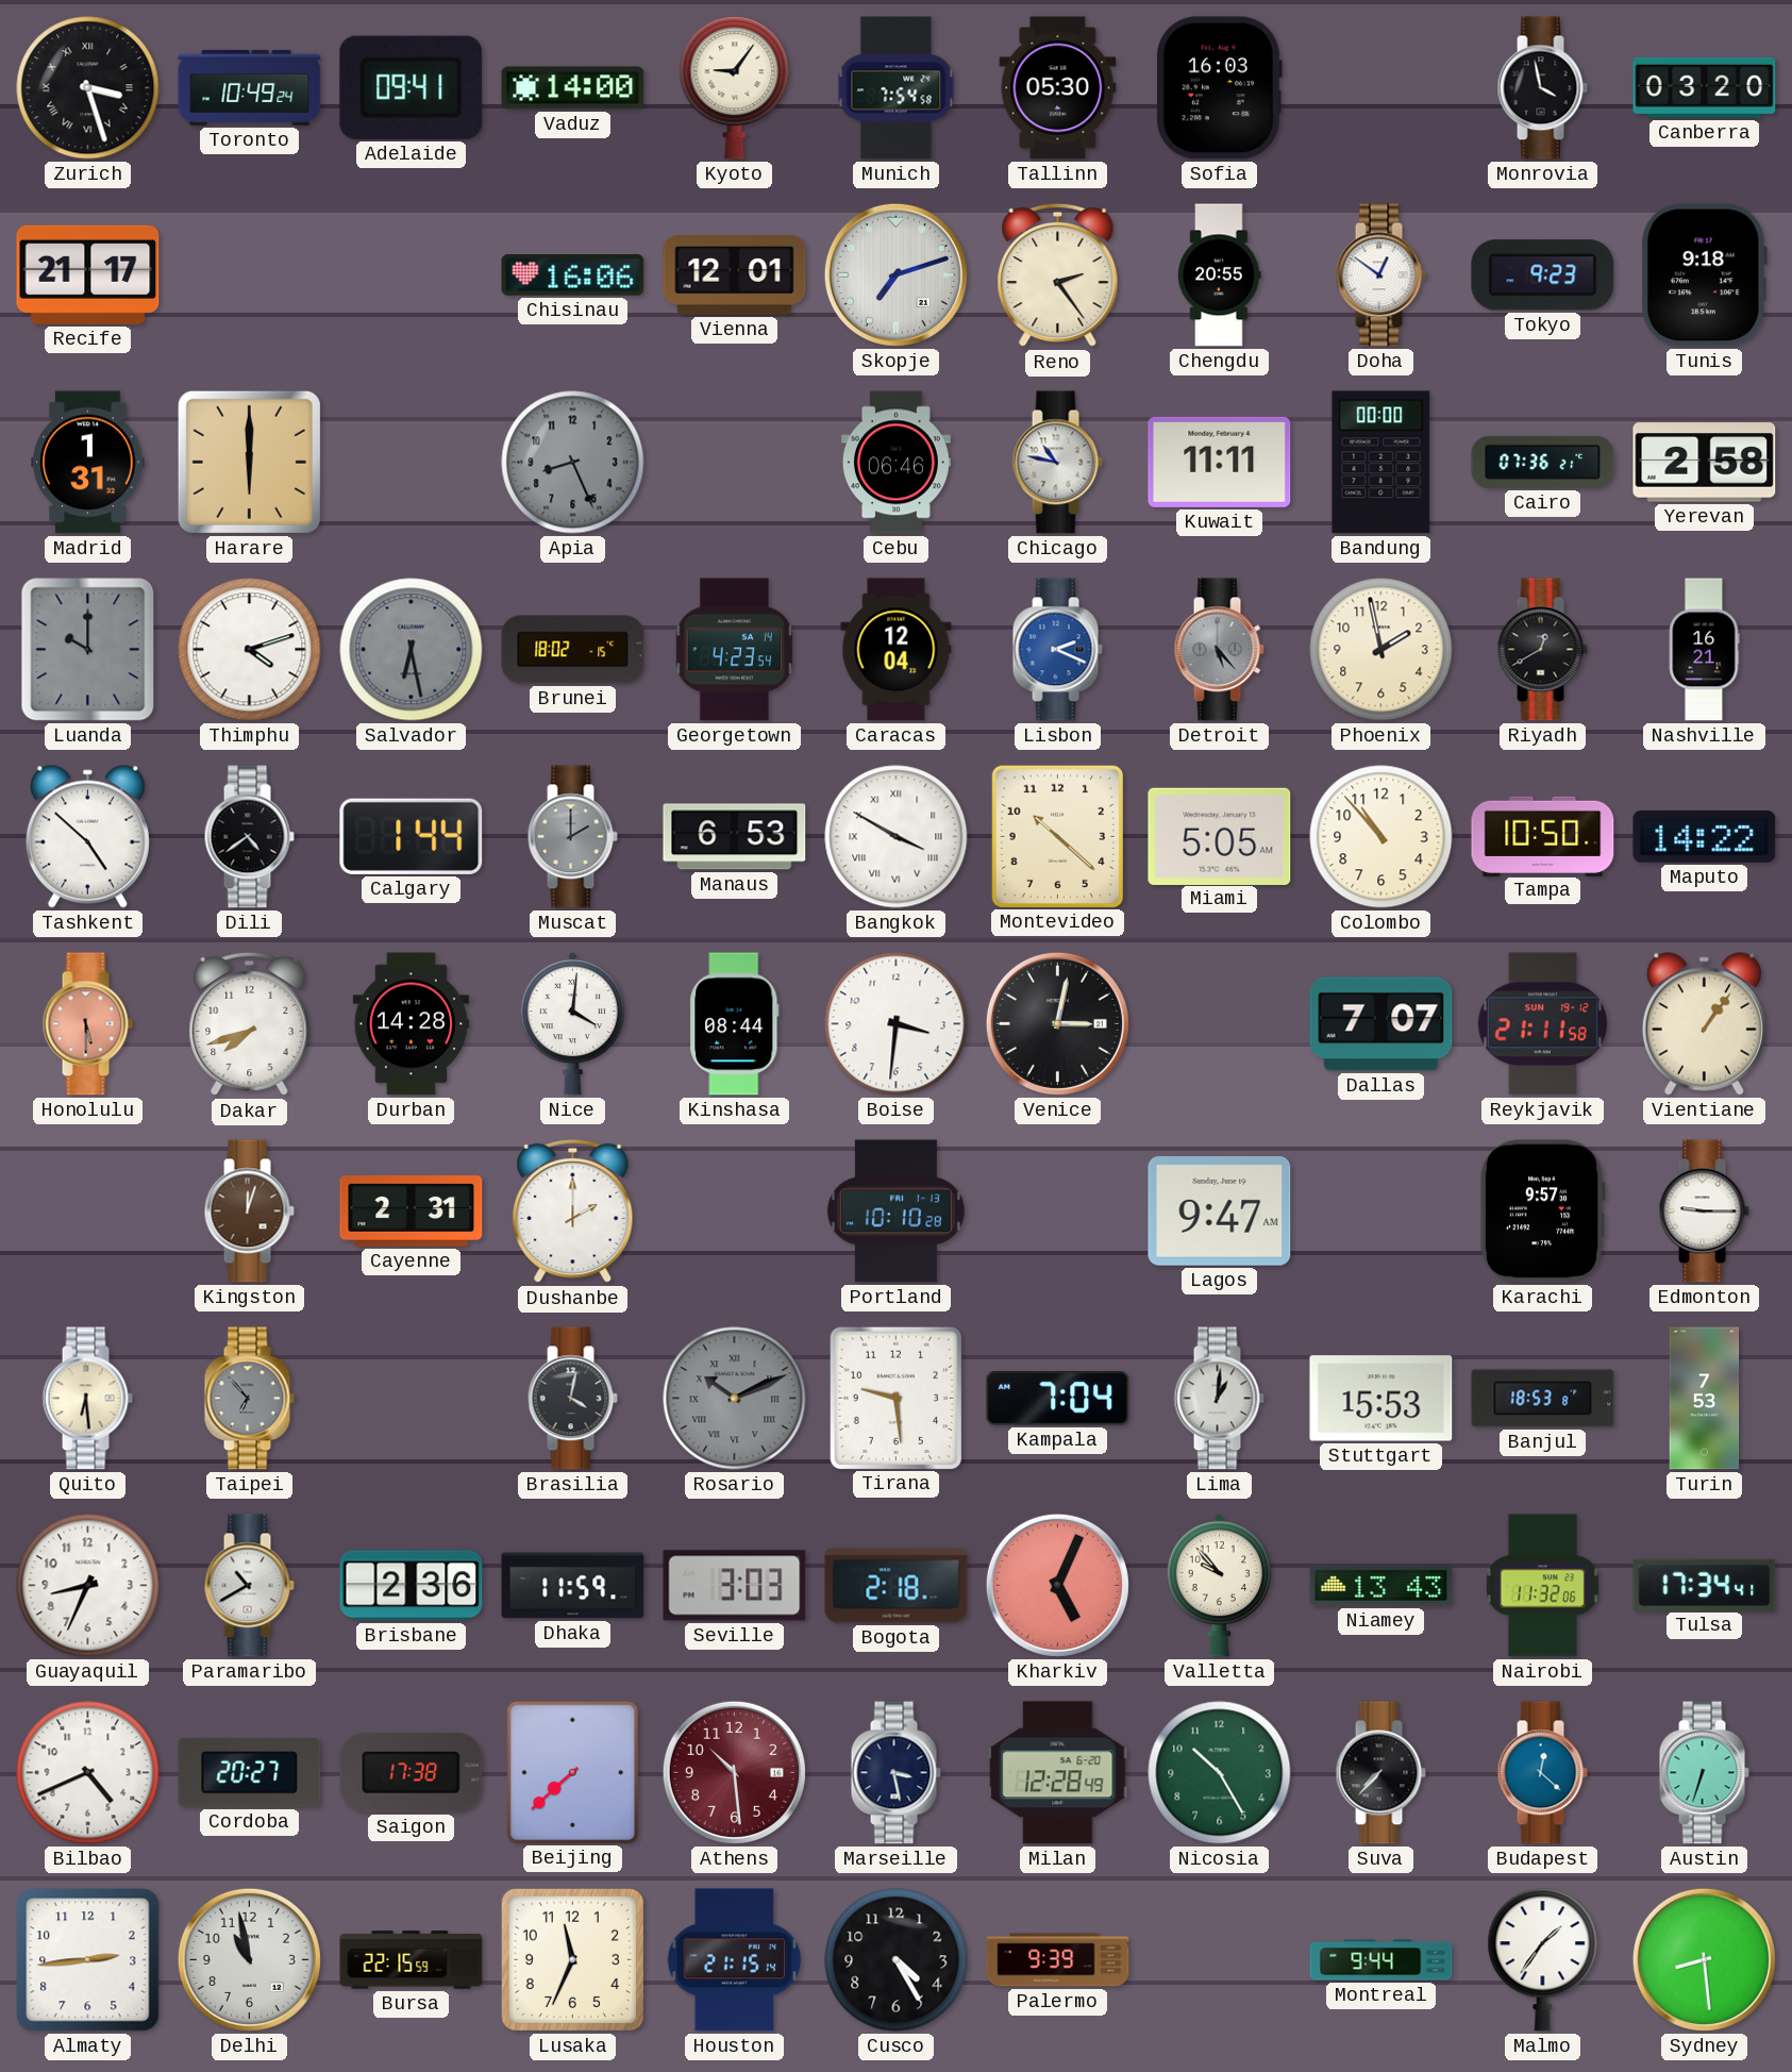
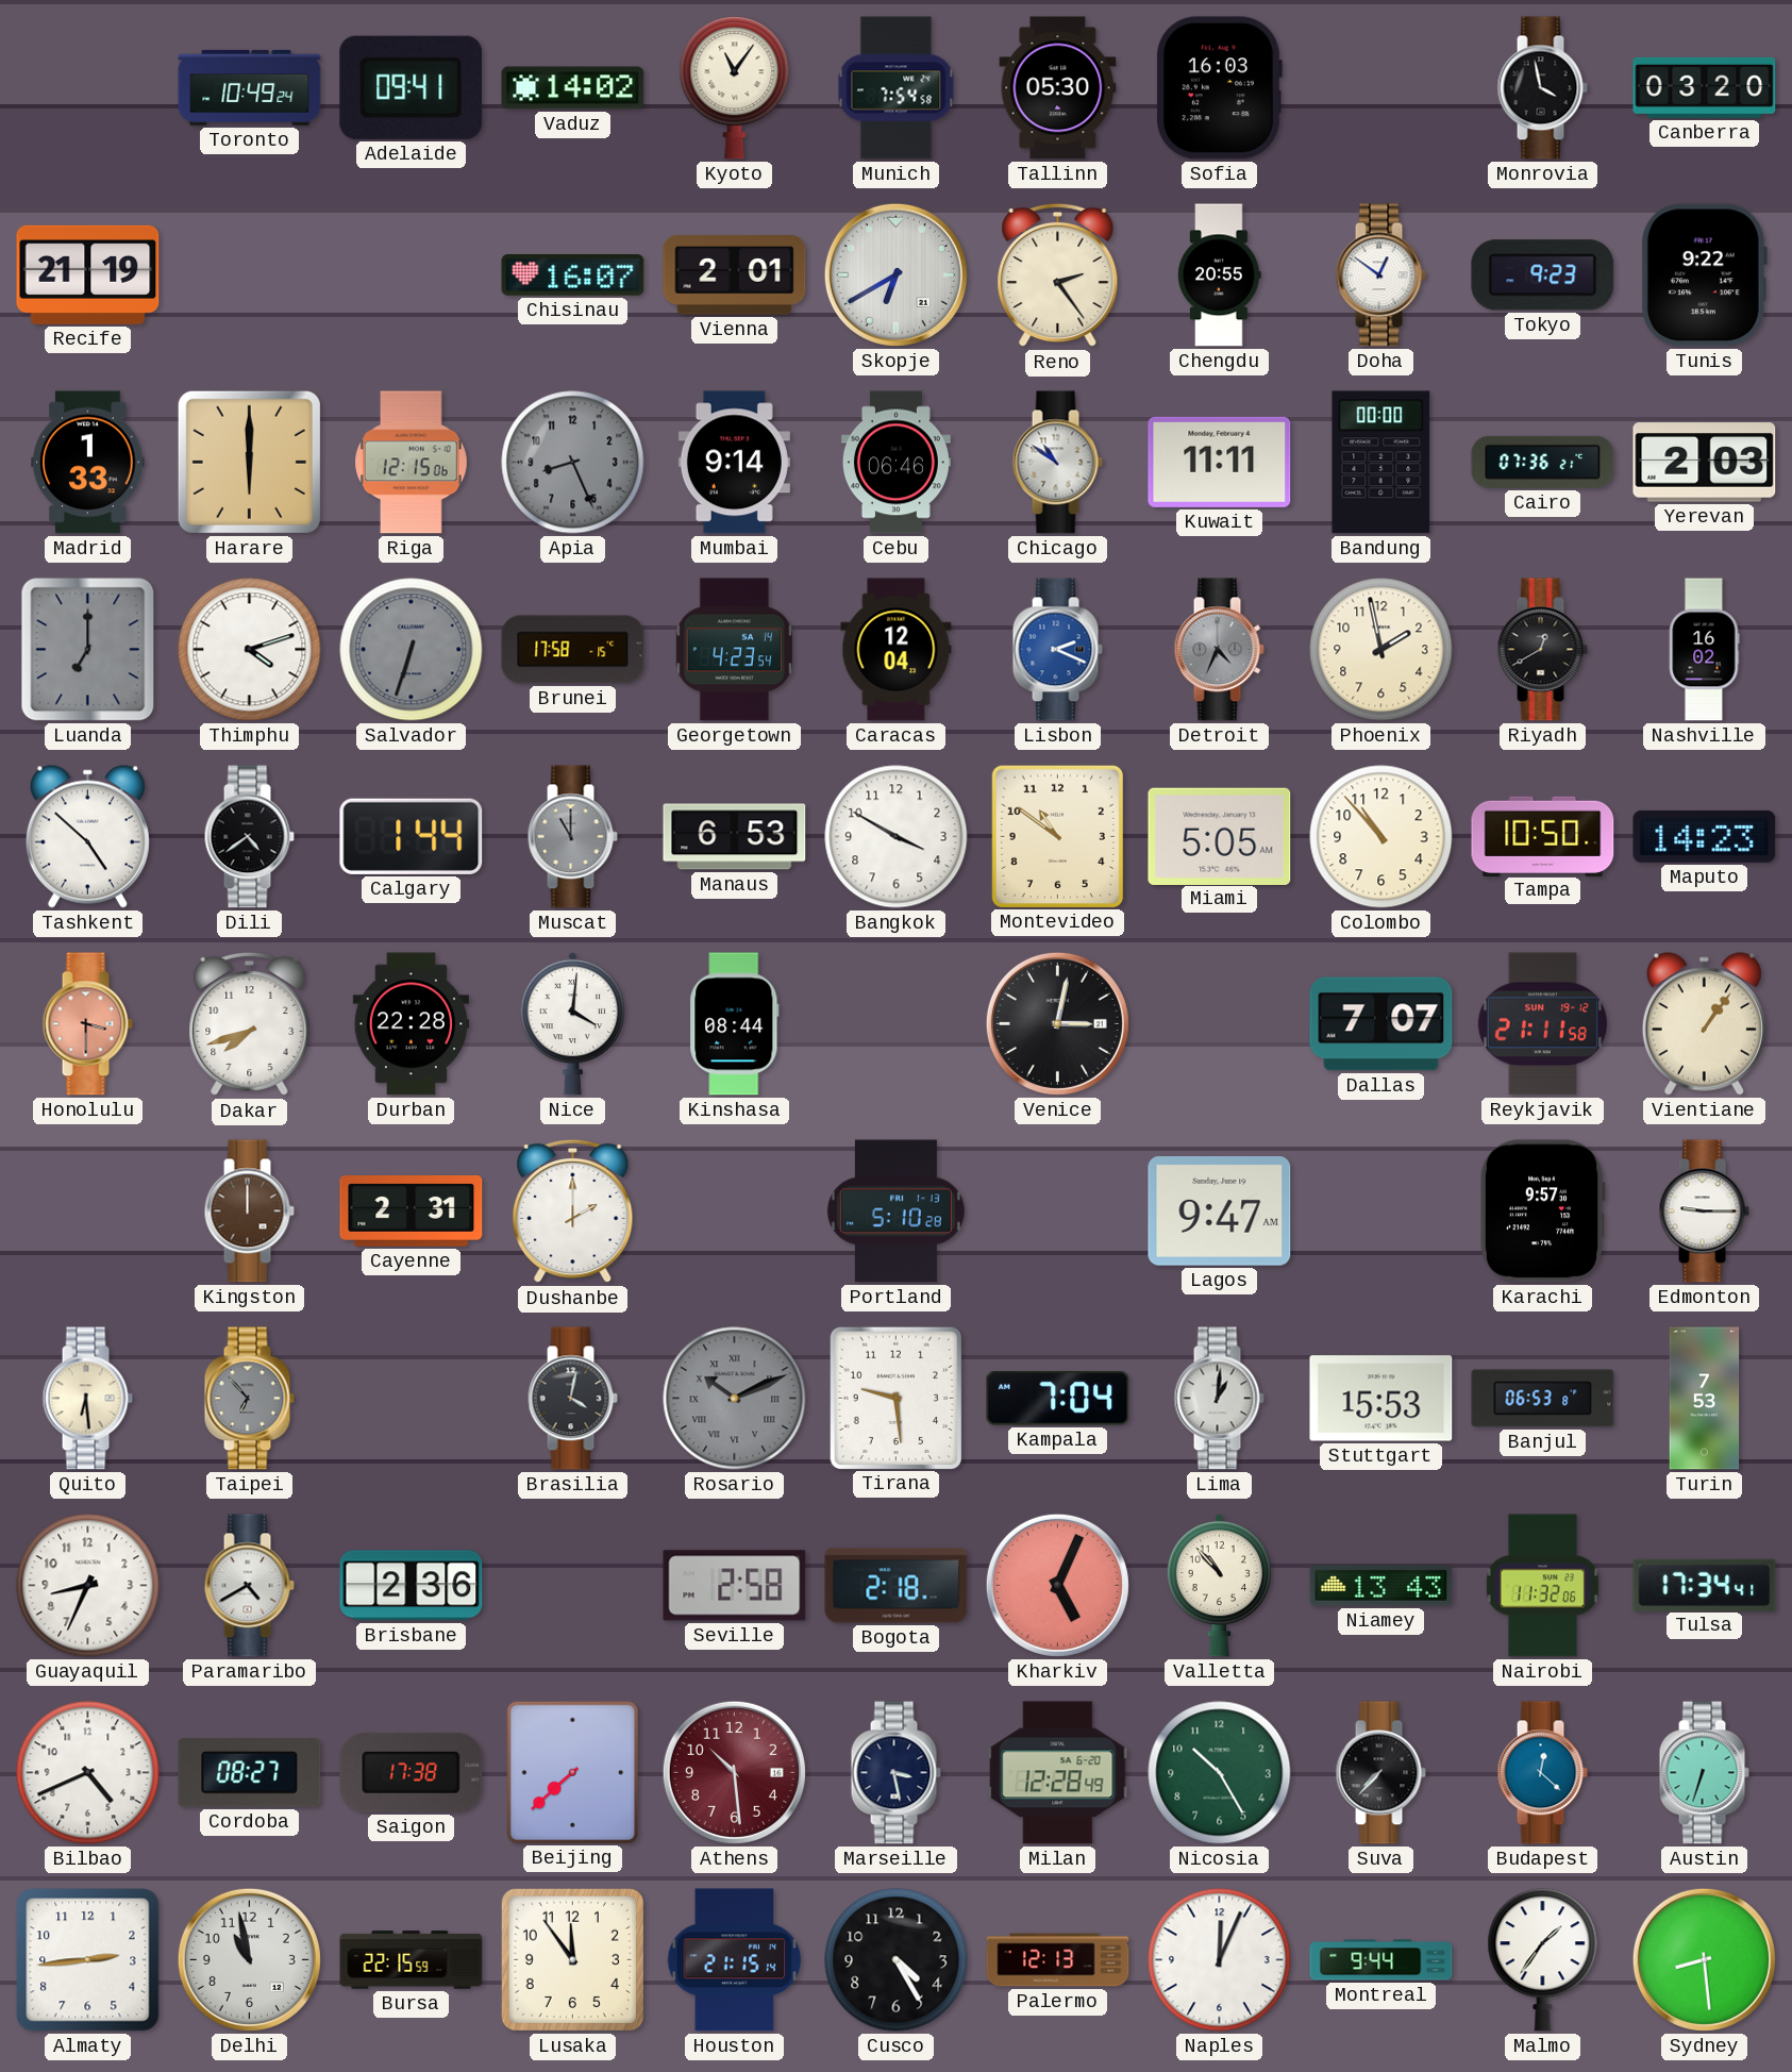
Zurich: 3:27 -> none (88, 88)
Vaduz: 14:00 -> 14:02 (573, 88)
Kyoto: 9:06 -> 11:06 (735, 88)
Recife: 21:17 -> 21:19 (88, 274)
Chisinau: 16:06 -> 16:07 (573, 275)
Vienna: 12:01 -> 2:01 (735, 275)
Skopje: 7:12 -> 6:40 (895, 274)
Tunis: 9:18 -> 9:22 (1704, 275)
Madrid: 1:31 -> 1:33 (88, 463)
Riga: none -> 12:15 (412, 463)
Mumbai: none -> 9:14 (734, 463)
Chicago: 10:47 -> 10:51 (1057, 463)
Yerevan: 2:58 -> 2:03 (1705, 463)
Luanda: 10:00 -> 7:00 (88, 650)
Salvador: 6:28 -> 6:33 (412, 650)
Brunei: 18:02 -> 17:58 (573, 650)
Detroit: 5:23 -> 4:34 (1219, 650)
Nashville: 16:21 -> 16:02 (1704, 650)
Muscat: 2:00 -> 11:00 (572, 837)
Bangkok numerals: Roman -> Arabic (897, 837)
Montevideo: 10:22 -> 10:51 (1057, 836)
Maputo: 14:22 -> 14:23 (1705, 836)
Honolulu: 5:30 -> 3:30 (87, 1024)
Durban: 14:28 -> 22:28 (411, 1024)
Boise: 3:31 -> none (897, 1024)
Kingston: 12:03 -> 12:00 (249, 1212)
Portland: 10:10 -> 5:10 (895, 1212)
Banjul: 18:53 -> 06:53 (1543, 1399)
Paramaribo: 10:40 -> 4:40 (249, 1586)
Dhaka: 11:59 -> none (573, 1586)
Seville: 3:03 -> 2:58 (735, 1586)
Valletta: 9:53 -> 10:53 (1219, 1585)
Cordoba: 20:27 -> 08:27 (250, 1773)
Lusaka: 11:34 -> 11:54 (572, 1959)
Palermo: 9:39 -> 12:13 (1058, 1960)
Naples: none -> 12:04 (1220, 1960)
